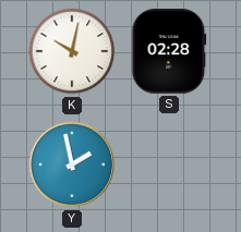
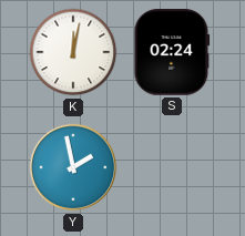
K: 10:02 -> 12:02 (73, 52)
S: 02:28 -> 02:24 (172, 52)
